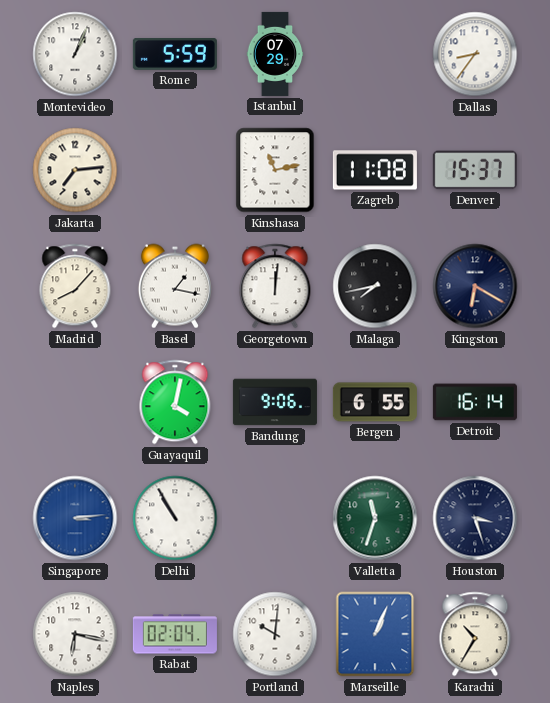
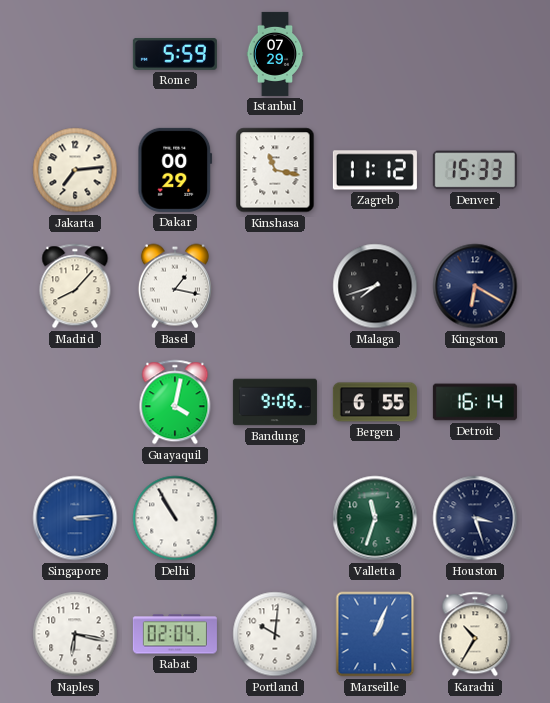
Montevideo: 1:04 -> none (75, 54)
Dallas: 8:36 -> none (475, 54)
Dakar: none -> 00:29 (175, 170)
Kinshasa: 11:13 -> 11:17 (275, 170)
Zagreb: 11:08 -> 11:12 (375, 170)
Denver: 15:37 -> 15:33 (475, 170)
Georgetown: 12:01 -> none (275, 286)
Malaga: 7:43 -> 7:42 (375, 286)
